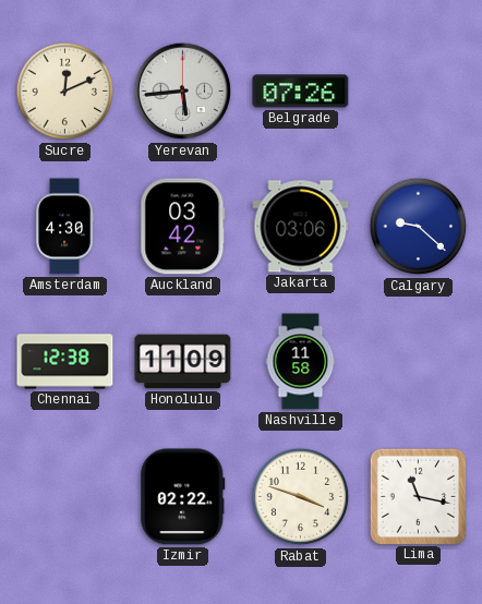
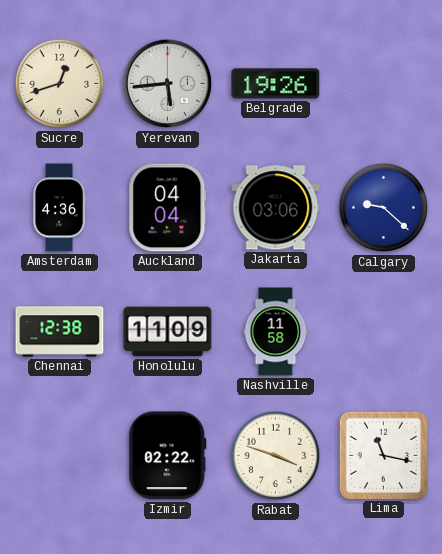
Sucre: 12:11 -> 12:42 (60, 84)
Belgrade: 07:26 -> 19:26 (276, 84)
Amsterdam: 4:30 -> 4:36 (60, 208)
Auckland: 03:42 -> 04:04 (168, 208)
